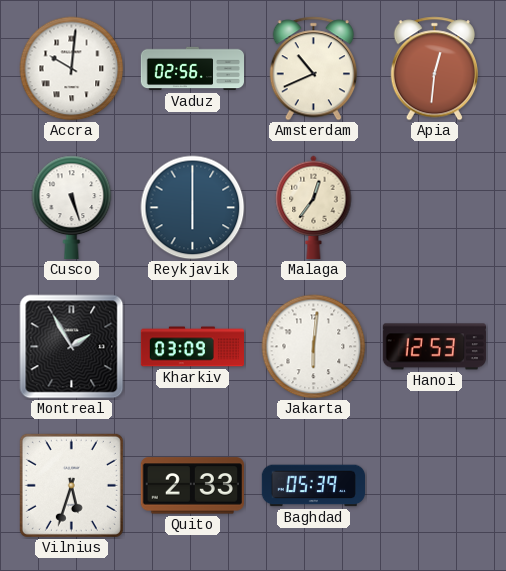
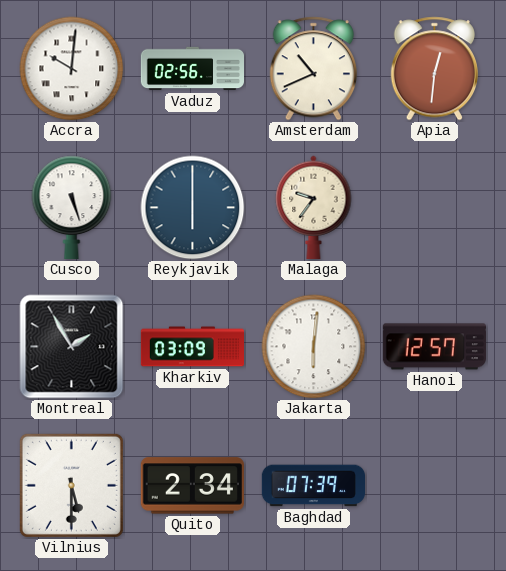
Malaga: 12:36 -> 9:36 (314, 207)
Hanoi: 12:53 -> 12:57 (434, 347)
Vilnius: 5:33 -> 5:30 (71, 485)
Quito: 2:33 -> 2:34 (192, 486)
Baghdad: 05:39 -> 07:39 (313, 486)
